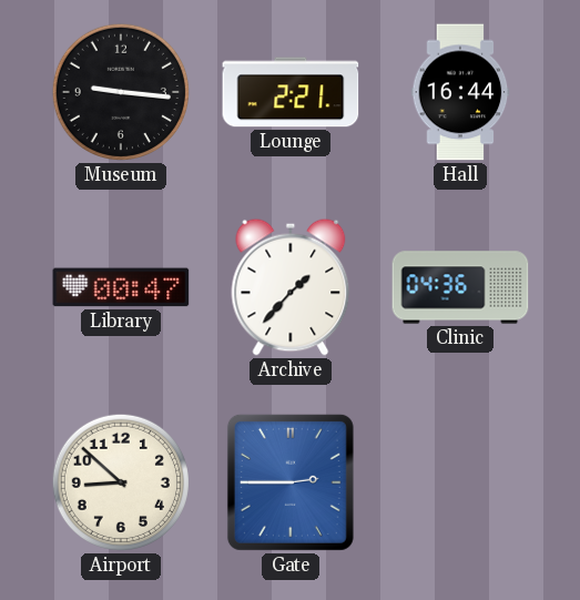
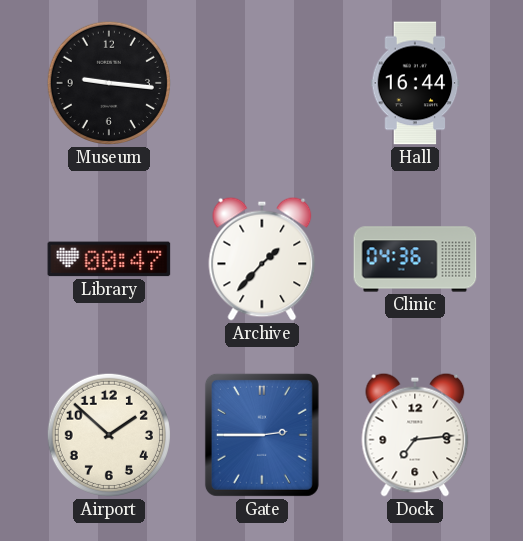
Lounge: 2:21 -> none (291, 92)
Airport: 8:52 -> 1:52 (109, 435)
Dock: none -> 7:14 (415, 435)
